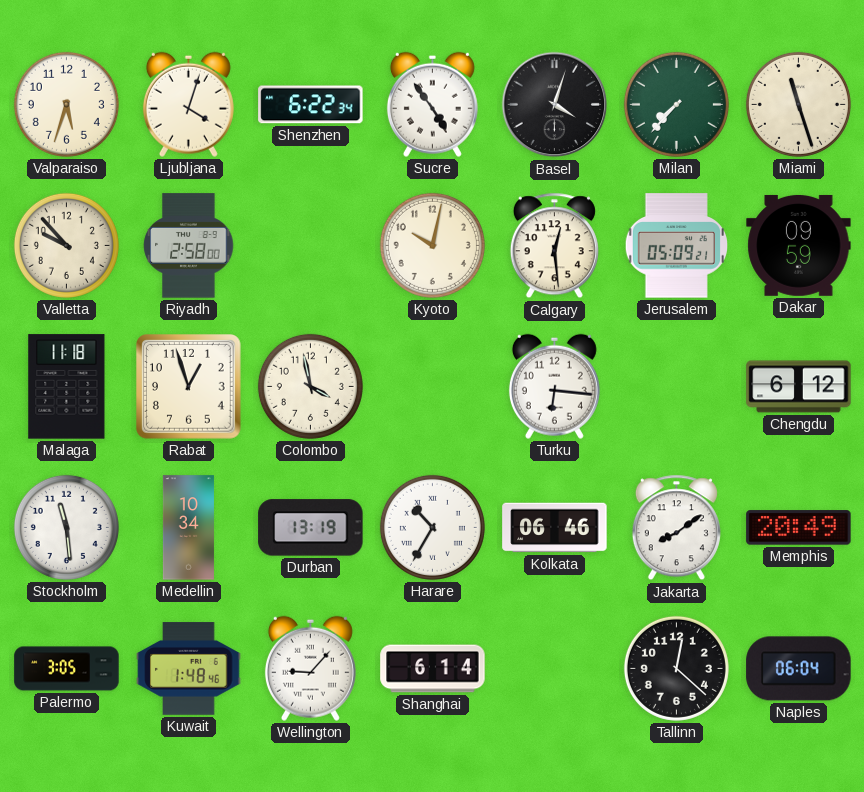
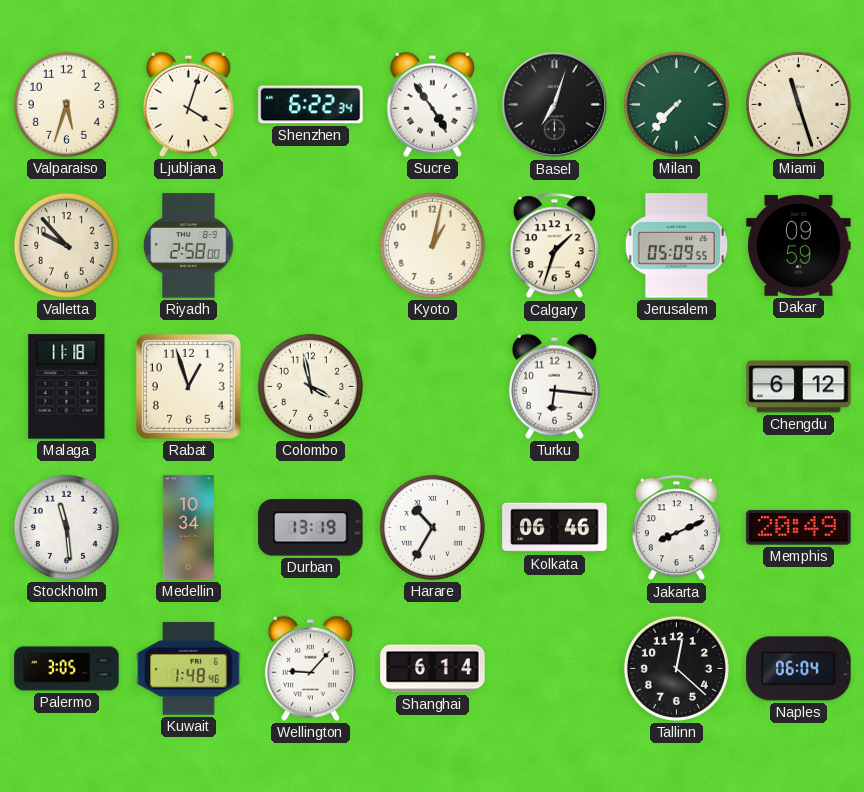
Basel: 4:03 -> 7:03 (555, 105)
Kyoto: 10:02 -> 1:02 (432, 245)
Calgary: 12:29 -> 1:33 (554, 246)
Jerusalem: 05:09:21 -> 05:09:55 (676, 246)
Jakarta: 8:09 -> 8:11 (676, 528)
